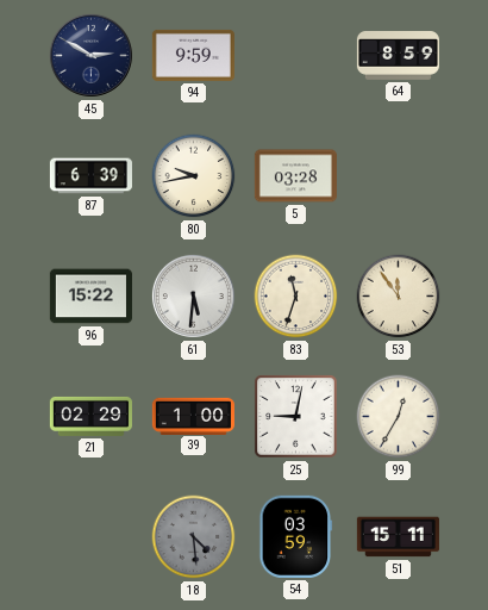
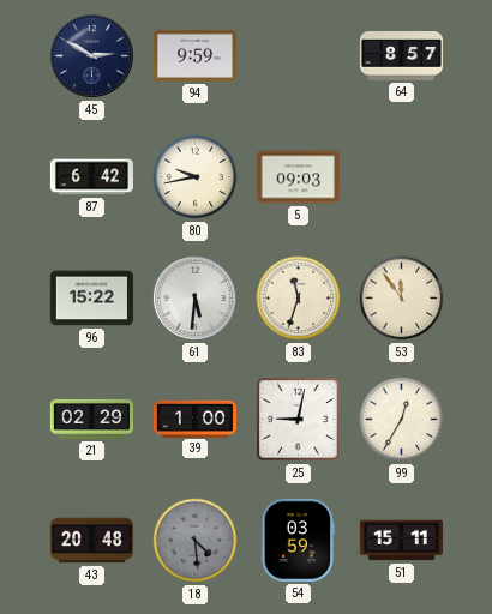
64: 8:59 -> 8:57 (401, 56)
87: 6:39 -> 6:42 (91, 177)
5: 03:28 -> 09:03 (298, 177)
43: none -> 20:48 (91, 541)
